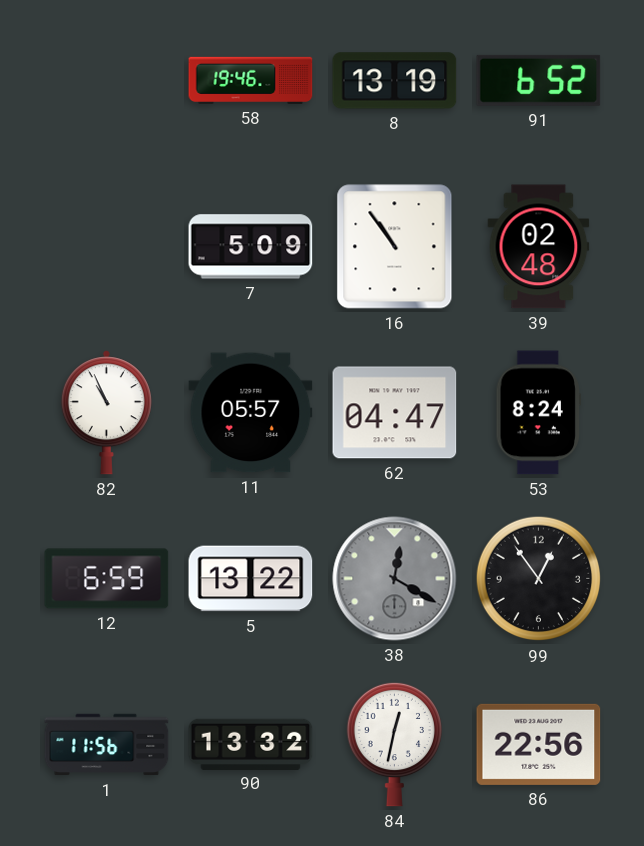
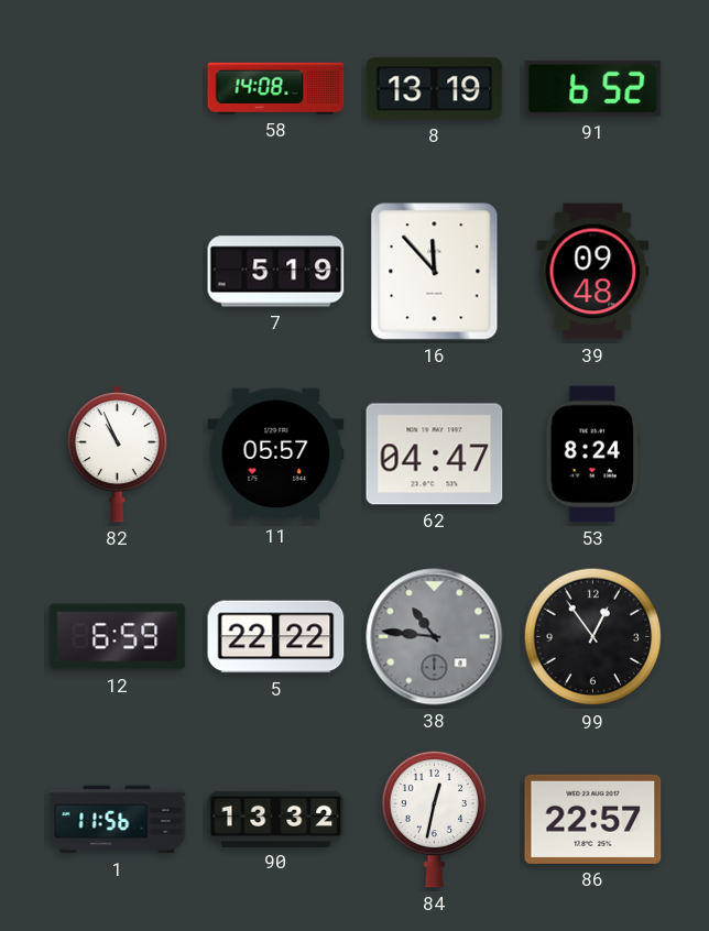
58: 19:46 -> 14:08 (276, 88)
7: 5:09 -> 5:19 (276, 272)
16: 10:54 -> 11:53 (435, 272)
39: 02:48 -> 09:48 (593, 272)
5: 13:22 -> 22:22 (276, 637)
38: 12:20 -> 10:46 (435, 637)
86: 22:56 -> 22:57 (593, 819)
